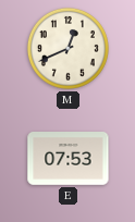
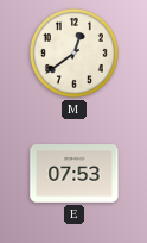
M: 12:41 -> 12:39 (73, 52)
